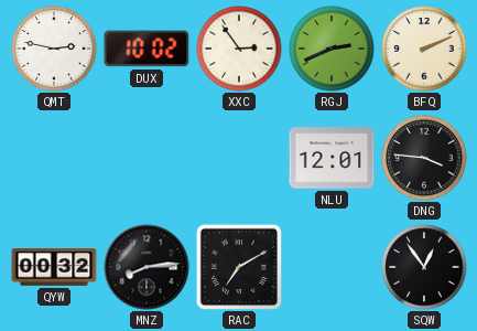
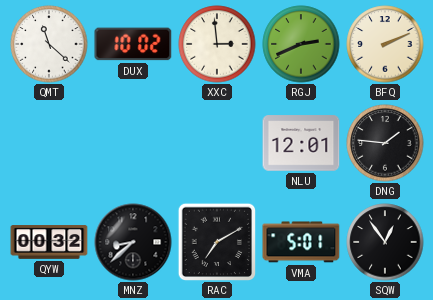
QMT: 2:47 -> 11:22 (49, 44)
XXC: 2:54 -> 2:59 (217, 44)
DNG: 3:46 -> 1:46 (385, 143)
MNZ: 8:14 -> 8:38 (133, 242)
VMA: none -> 5:01 (301, 242)
